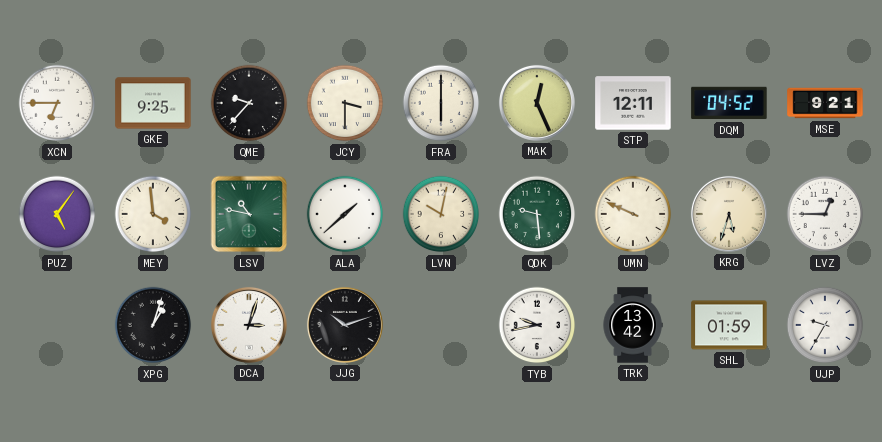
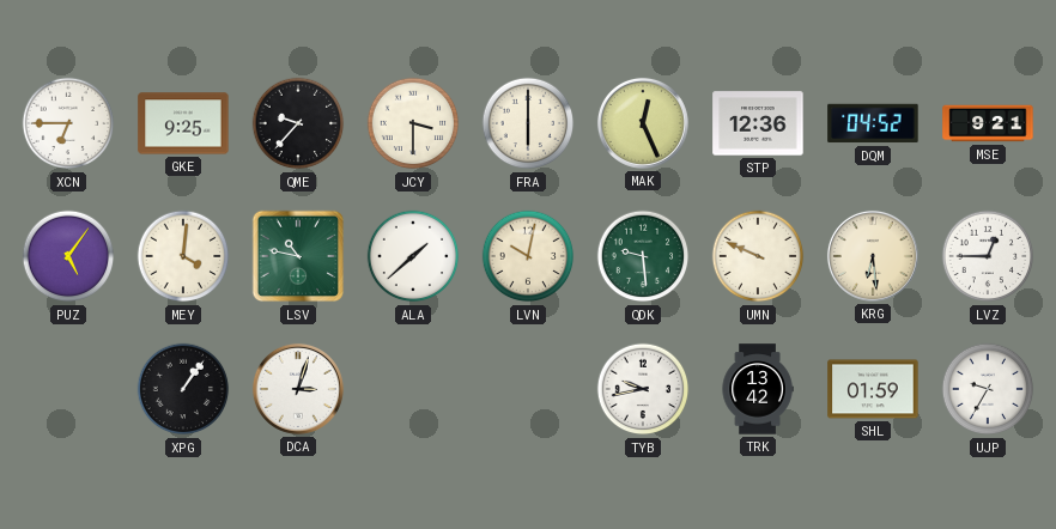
STP: 12:11 -> 12:36 (758, 123)
MEY: 3:59 -> 4:01 (183, 256)
KRG: 5:33 -> 6:29 (873, 256)
XPG: 1:03 -> 1:06 (183, 389)
JJG: 10:12 -> none (345, 325)
